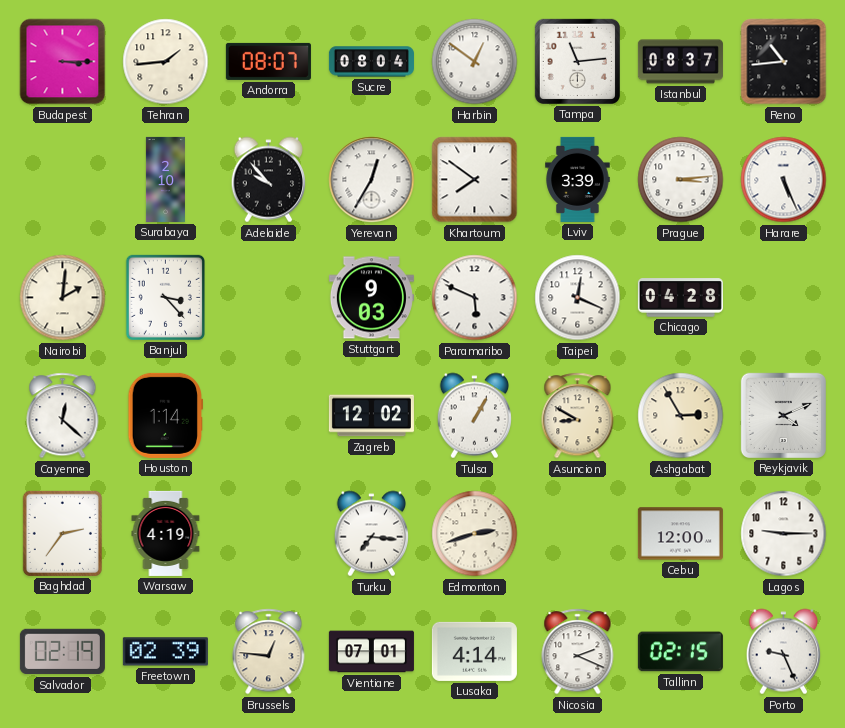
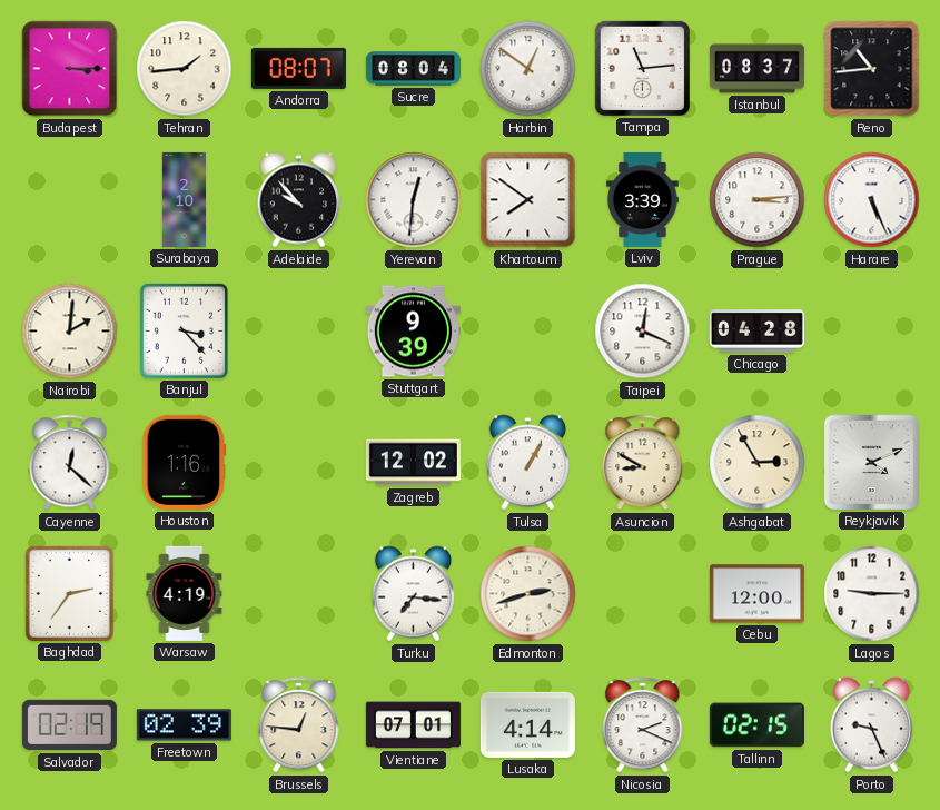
Yerevan: 12:35 -> 12:31 (414, 200)
Stuttgart: 9:03 -> 9:39 (413, 332)
Paramaribo: 5:49 -> none (475, 298)
Houston: 1:14 -> 1:16 (184, 462)
